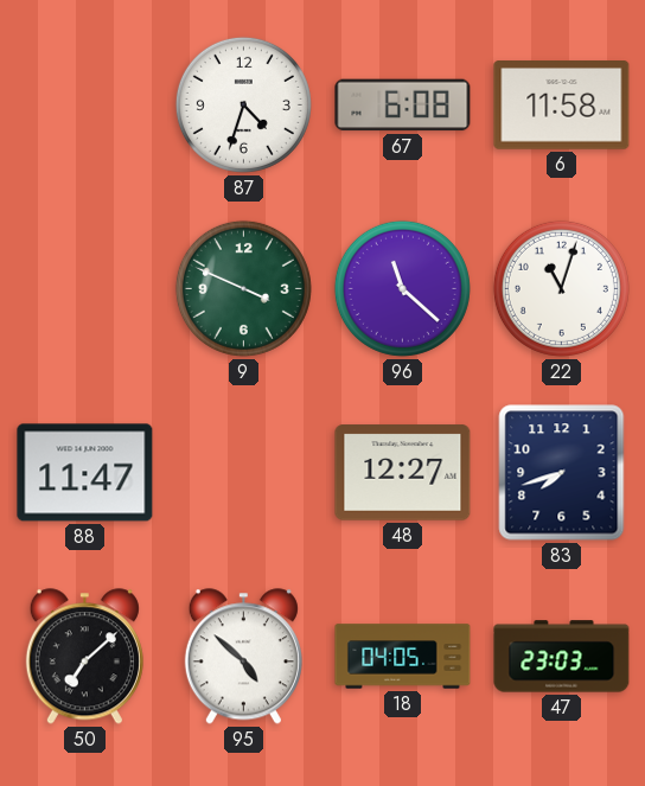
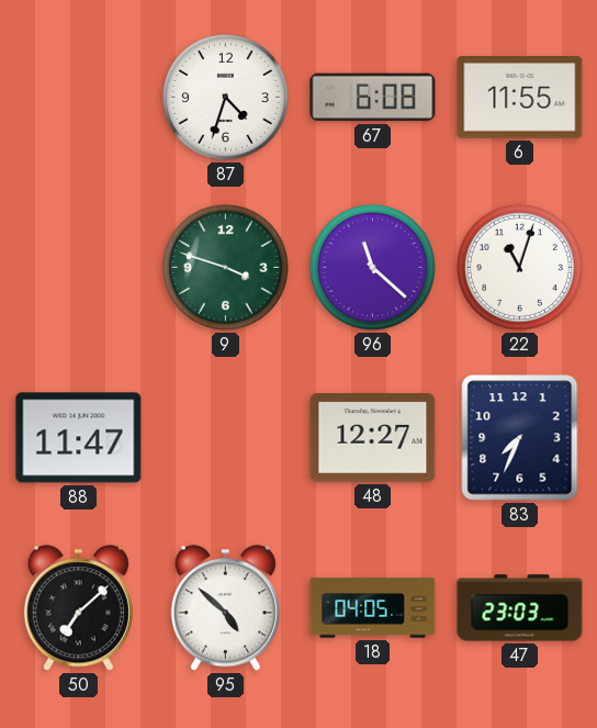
6: 11:58 -> 11:55 (520, 98)
9: 3:49 -> 3:48 (225, 267)
83: 7:42 -> 7:34 (520, 438)
